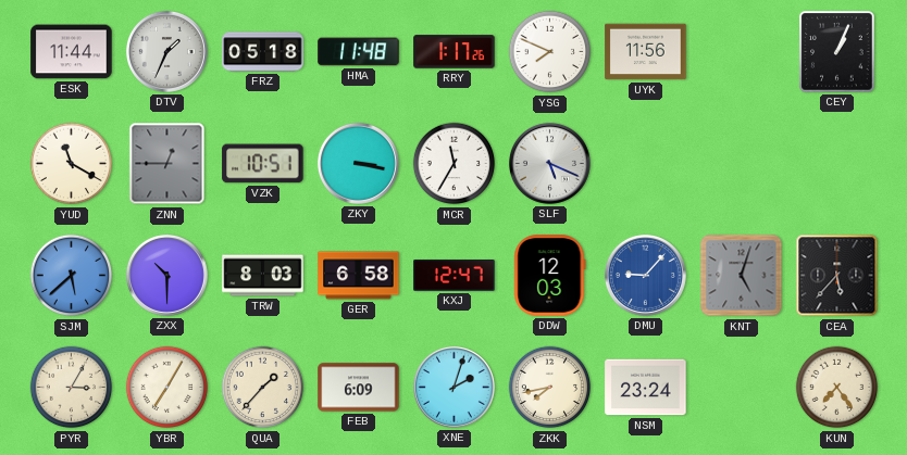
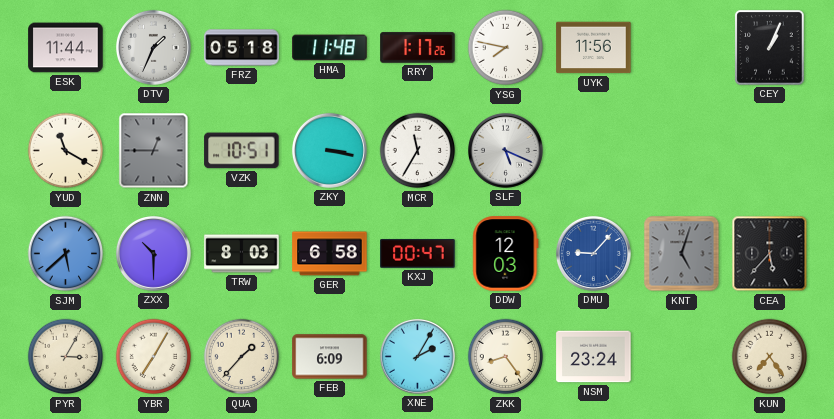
YSG: 7:49 -> 7:47 (506, 48)
KXJ: 12:47 -> 00:47 (418, 254)
XNE: 2:03 -> 2:05 (417, 356)
ZKK: 7:43 -> 8:24 (506, 357)
